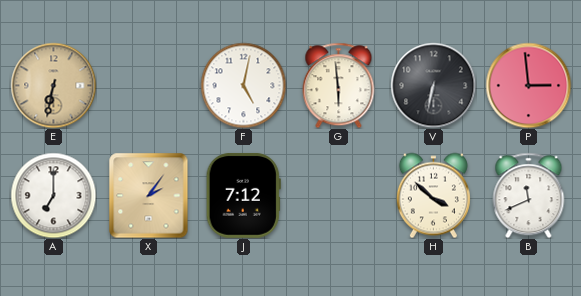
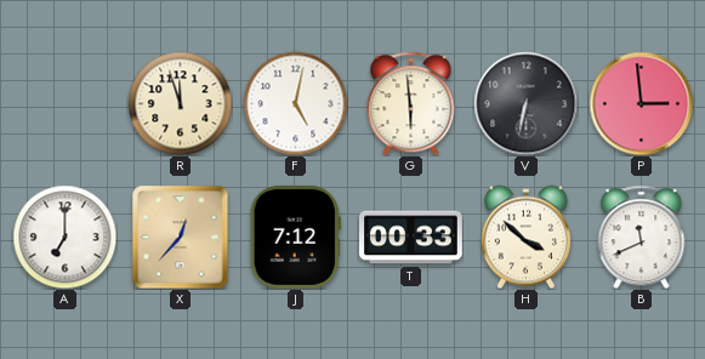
E: 6:32 -> none (53, 85)
R: none -> 11:57 (180, 103)
X: 2:06 -> 12:37 (181, 237)
T: none -> 00:33 (411, 238)
